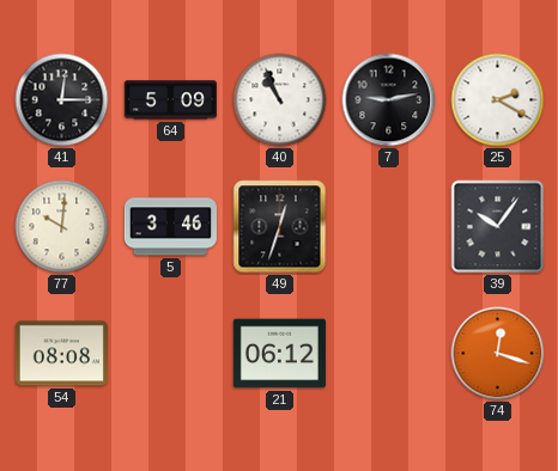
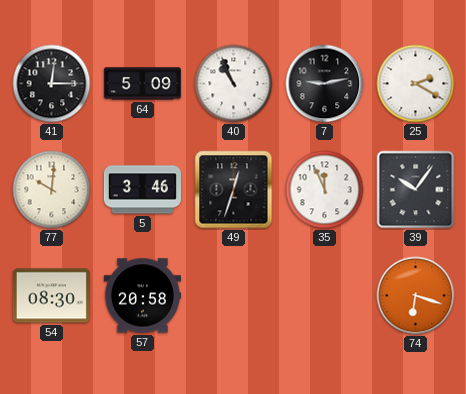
35: none -> 11:56 (325, 190)
54: 08:08 -> 08:30 (51, 296)
57: none -> 20:58 (142, 296)
21: 06:12 -> none (279, 354)
74: 12:18 -> 6:18 (416, 296)
